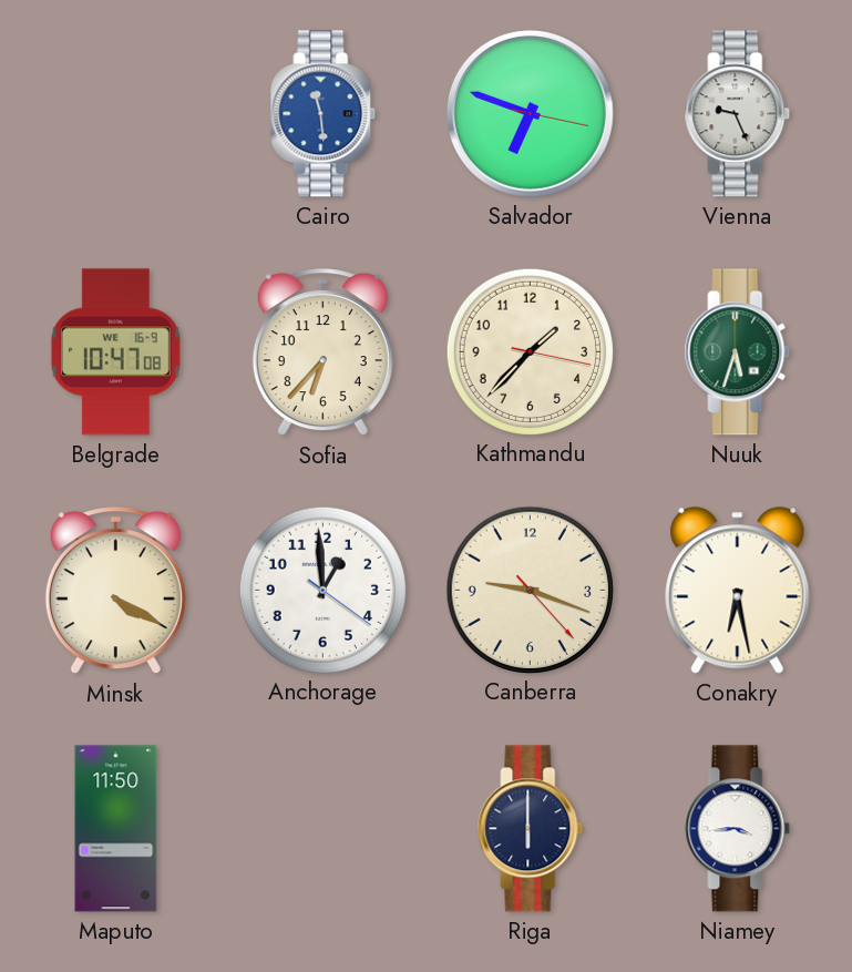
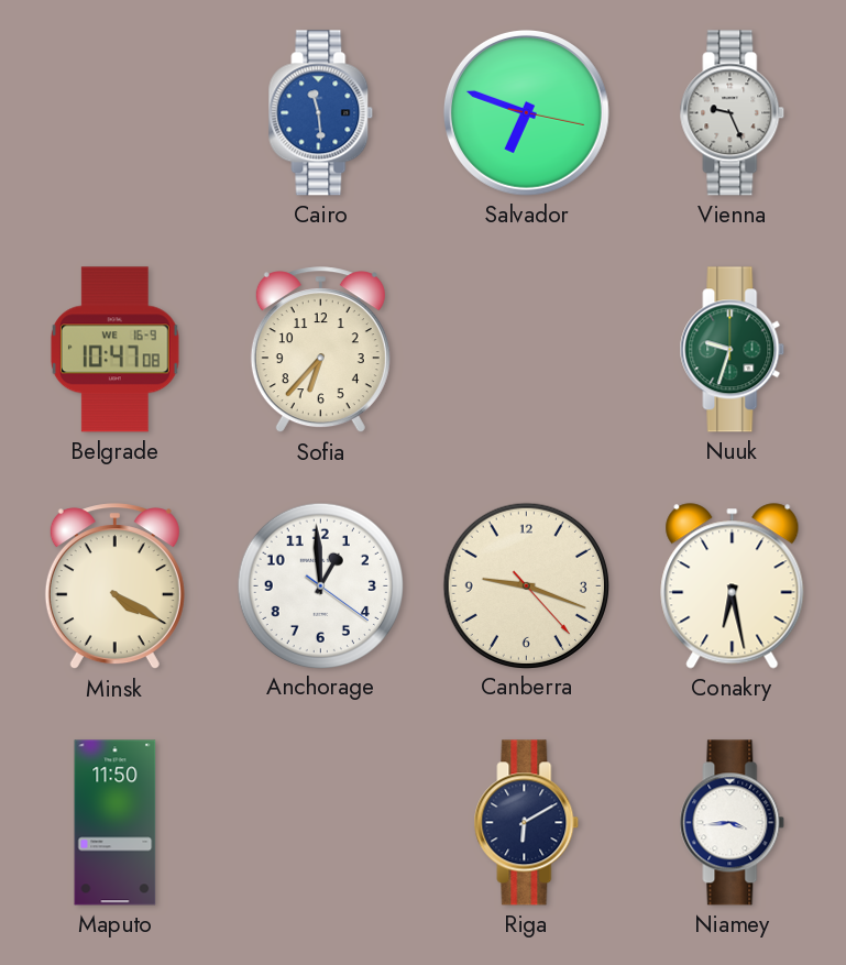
Kathmandu: 1:37 -> none (530, 351)
Nuuk: 5:33 -> 9:33 (733, 350)
Riga: 6:00 -> 6:10 (527, 823)
